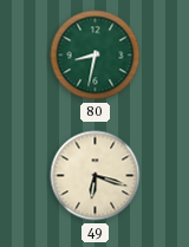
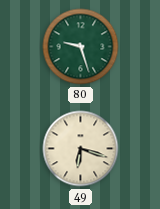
80: 8:32 -> 9:27 (81, 47)
